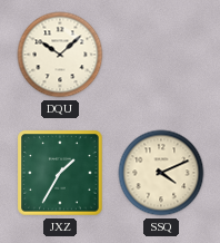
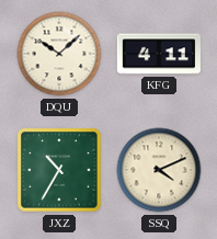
KFG: none -> 4:11 (159, 54)
JXZ: 1:35 -> 10:35 (59, 170)
